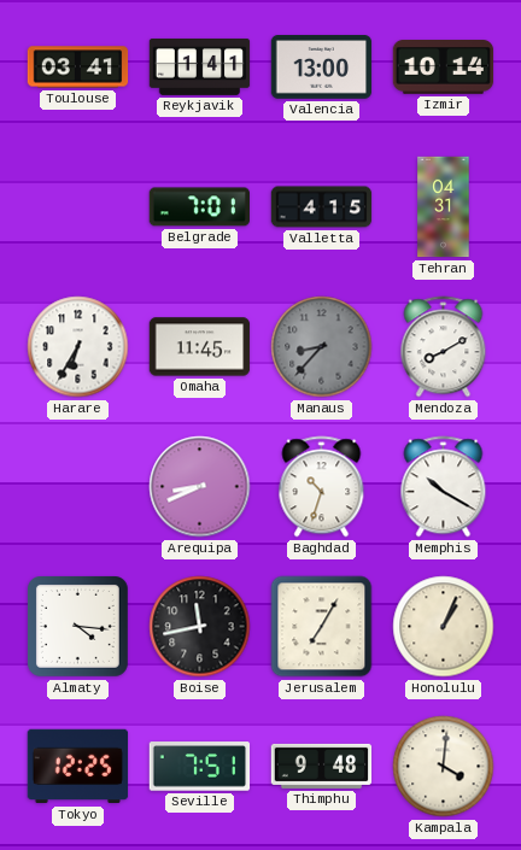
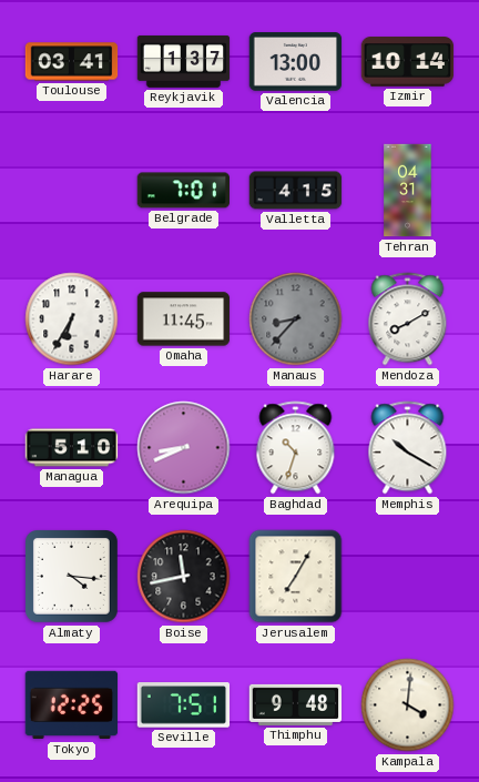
Reykjavik: 1:41 -> 1:37 (184, 61)
Managua: none -> 5:10 (72, 448)
Honolulu: 1:04 -> none (444, 627)
